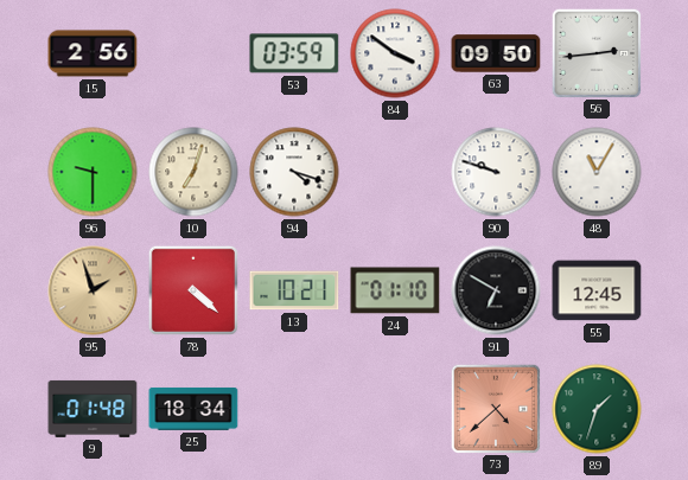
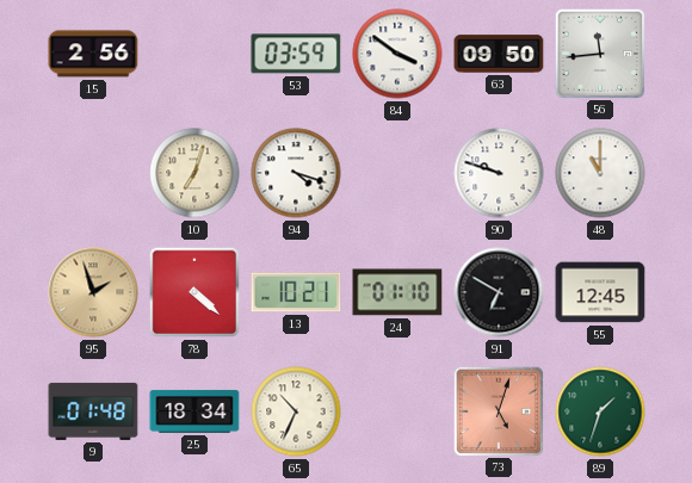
56: 2:44 -> 11:44 (599, 52)
96: 9:30 -> none (93, 172)
48: 11:05 -> 11:00 (600, 173)
65: none -> 10:34 (296, 411)
73: 4:38 -> 5:03 (498, 410)
